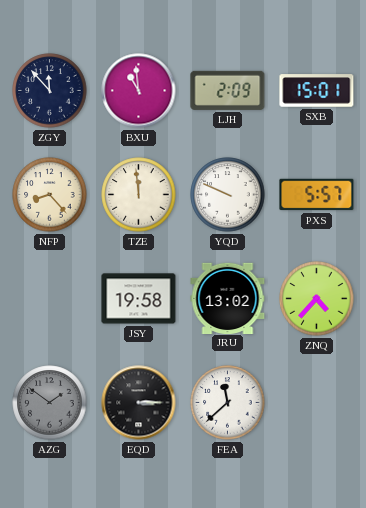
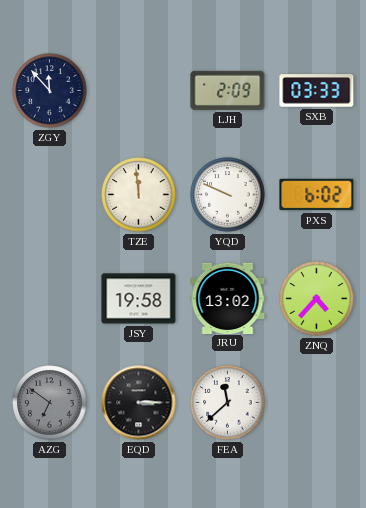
BXU: 10:59 -> none (139, 91)
SXB: 15:01 -> 03:33 (317, 91)
NFP: 8:23 -> none (50, 195)
PXS: 5:57 -> 6:02 (317, 195)
AZG: 1:51 -> 6:51 (50, 403)
